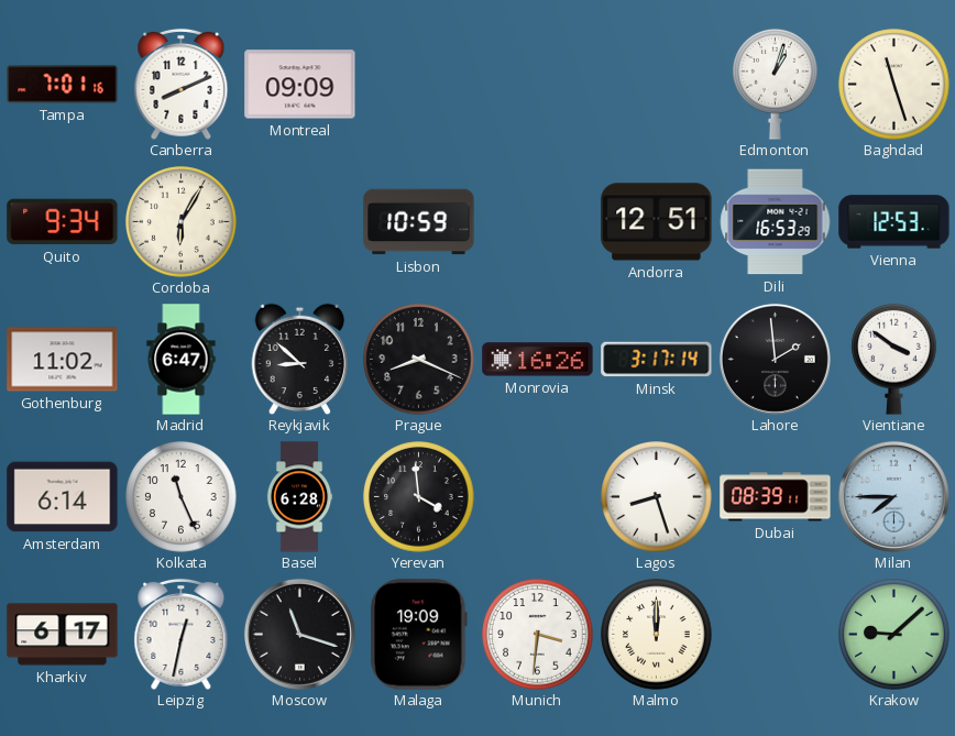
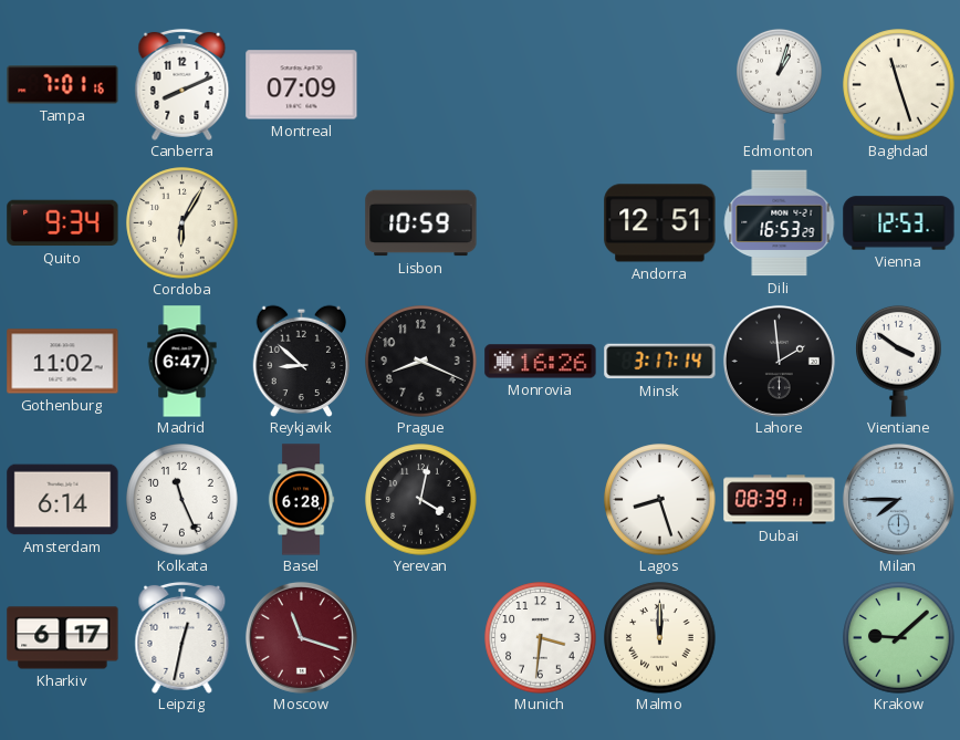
Montreal: 09:09 -> 07:09 (302, 85)
Yerevan: 3:59 -> 4:02 (421, 500)
Moscow dial: black -> burgundy (301, 637)
Malaga: 19:09 -> none (419, 635)
